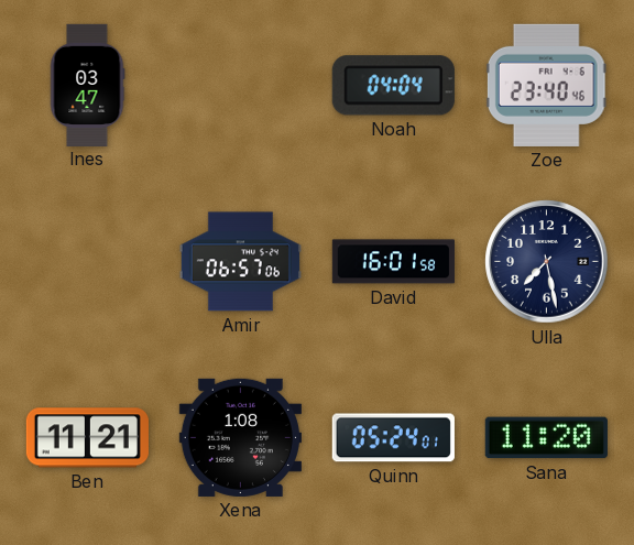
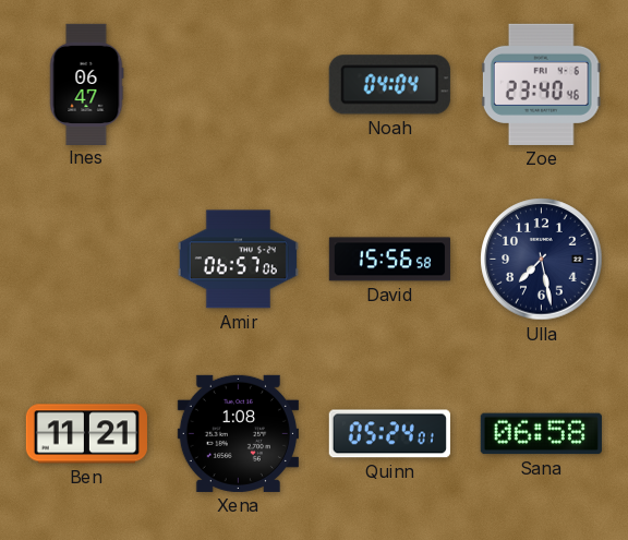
Ines: 03:47 -> 06:47 (86, 84)
David: 16:01 -> 15:56 (389, 260)
Sana: 11:20 -> 06:58 (541, 434)
